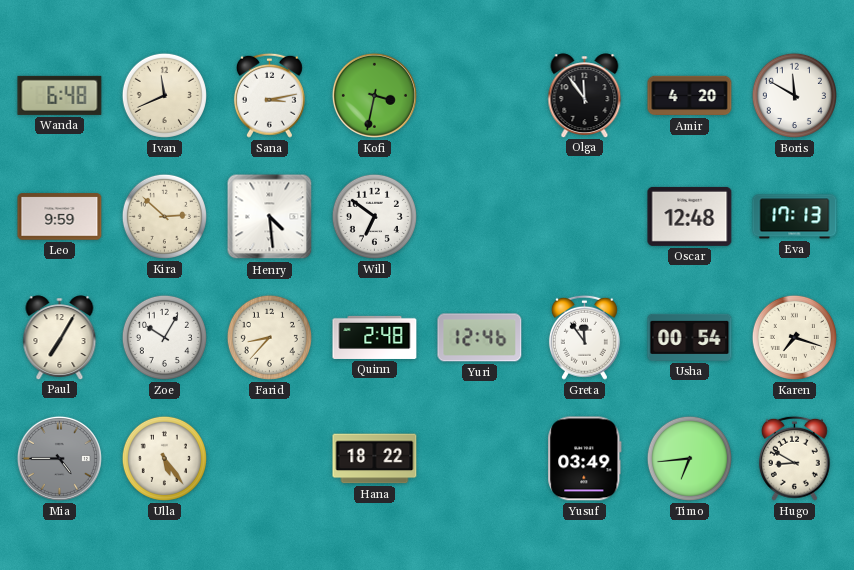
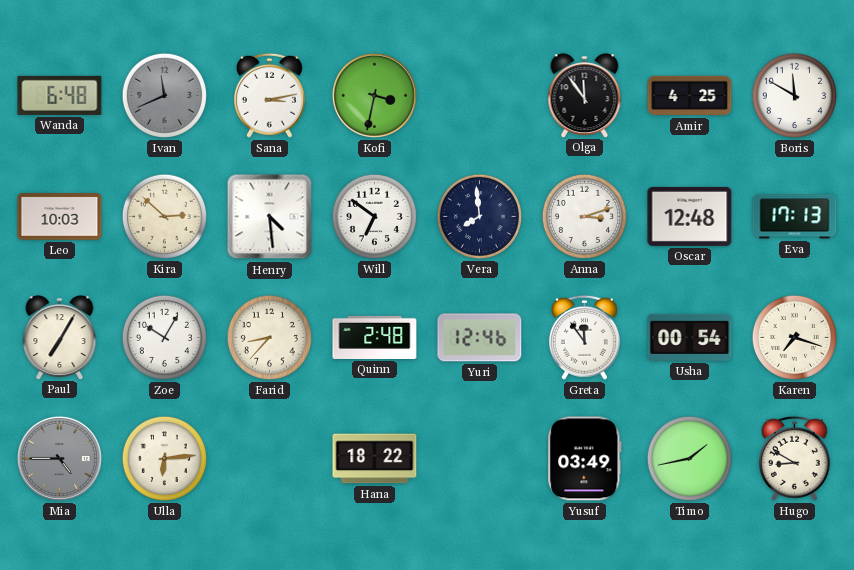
Ivan dial: cream -> grey (164, 95)
Amir: 4:20 -> 4:25 (690, 96)
Leo: 9:59 -> 10:03 (60, 217)
Vera: none -> 7:59 (479, 216)
Anna: none -> 3:12 (584, 216)
Ulla: 5:24 -> 6:14 (164, 458)
Timo: 6:44 -> 1:43 (689, 458)
